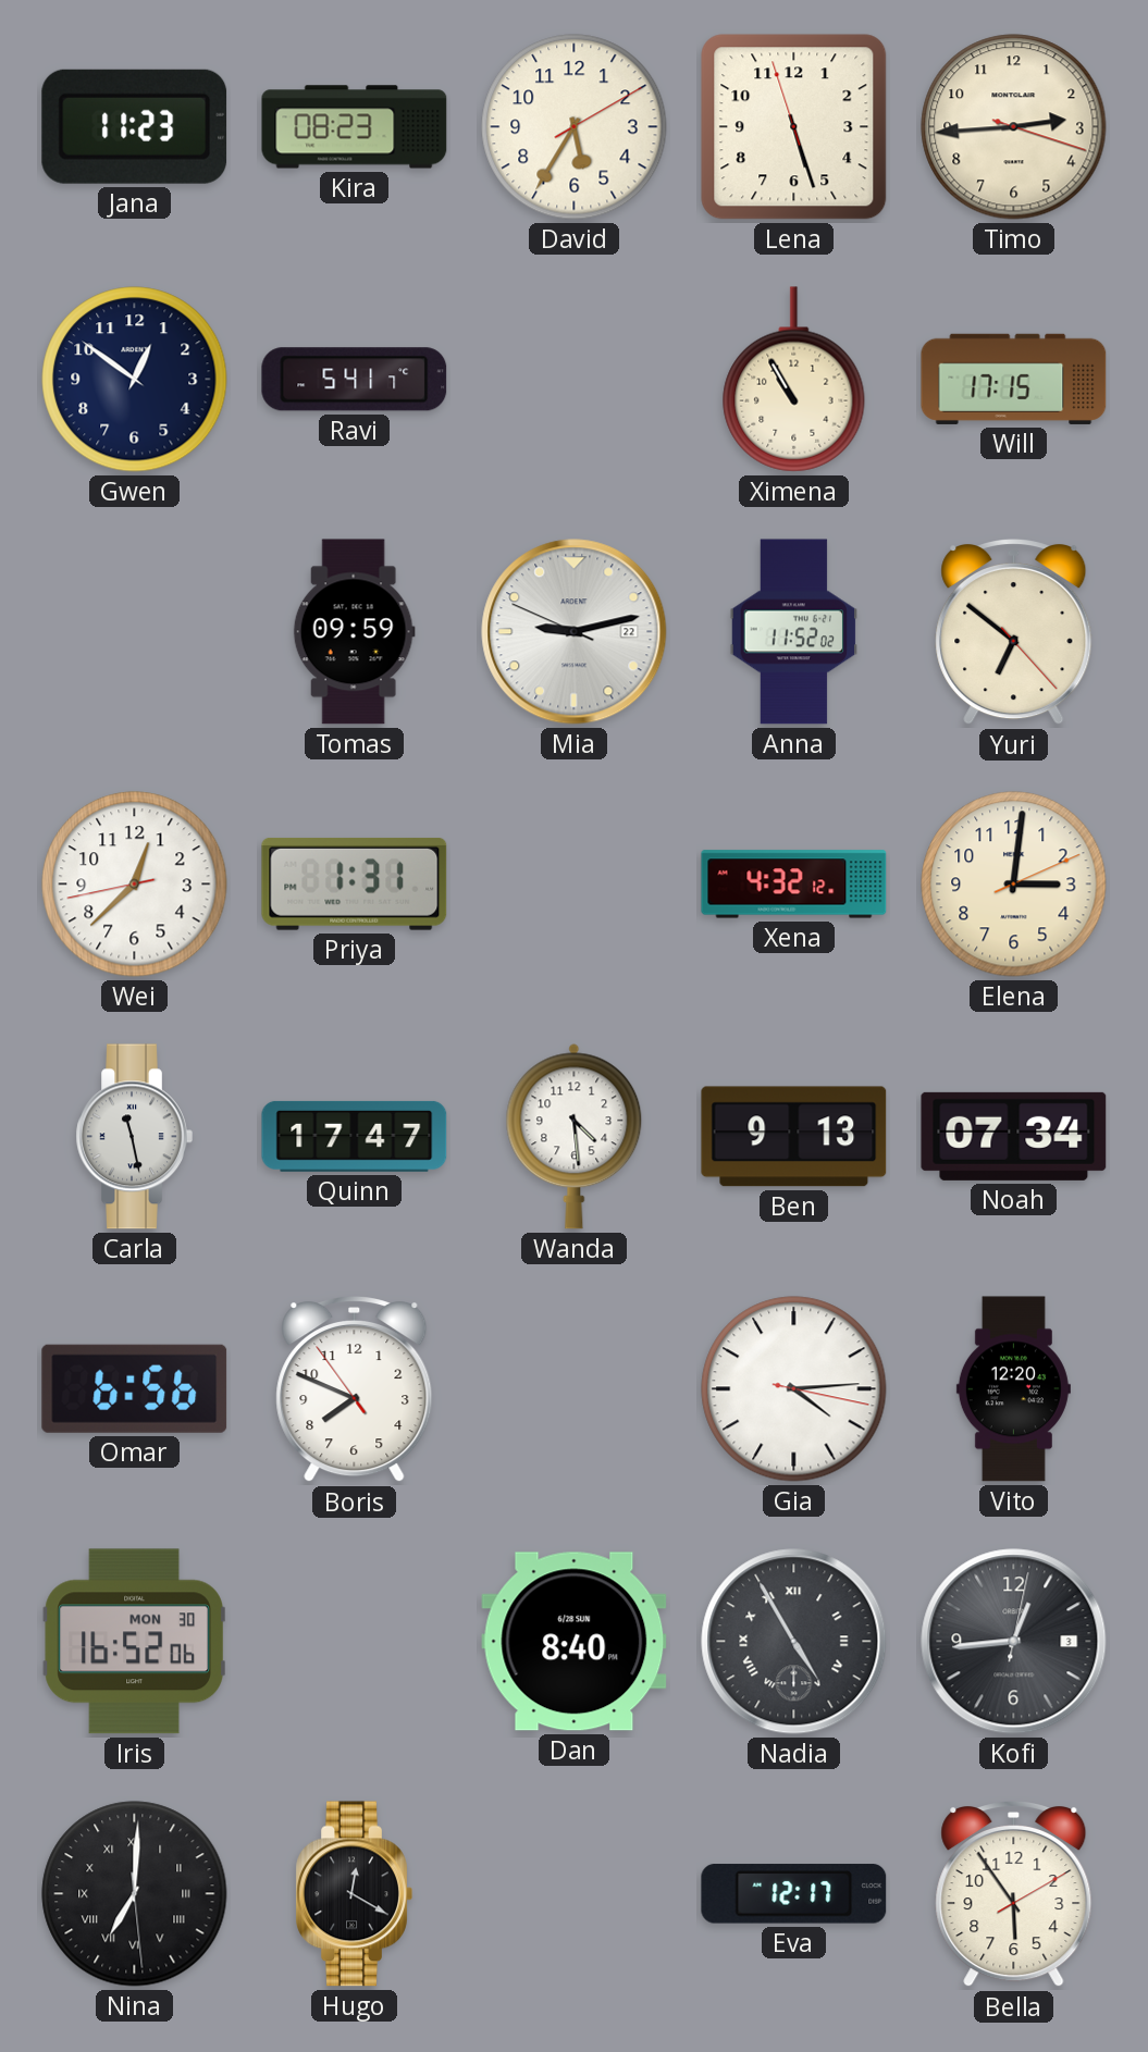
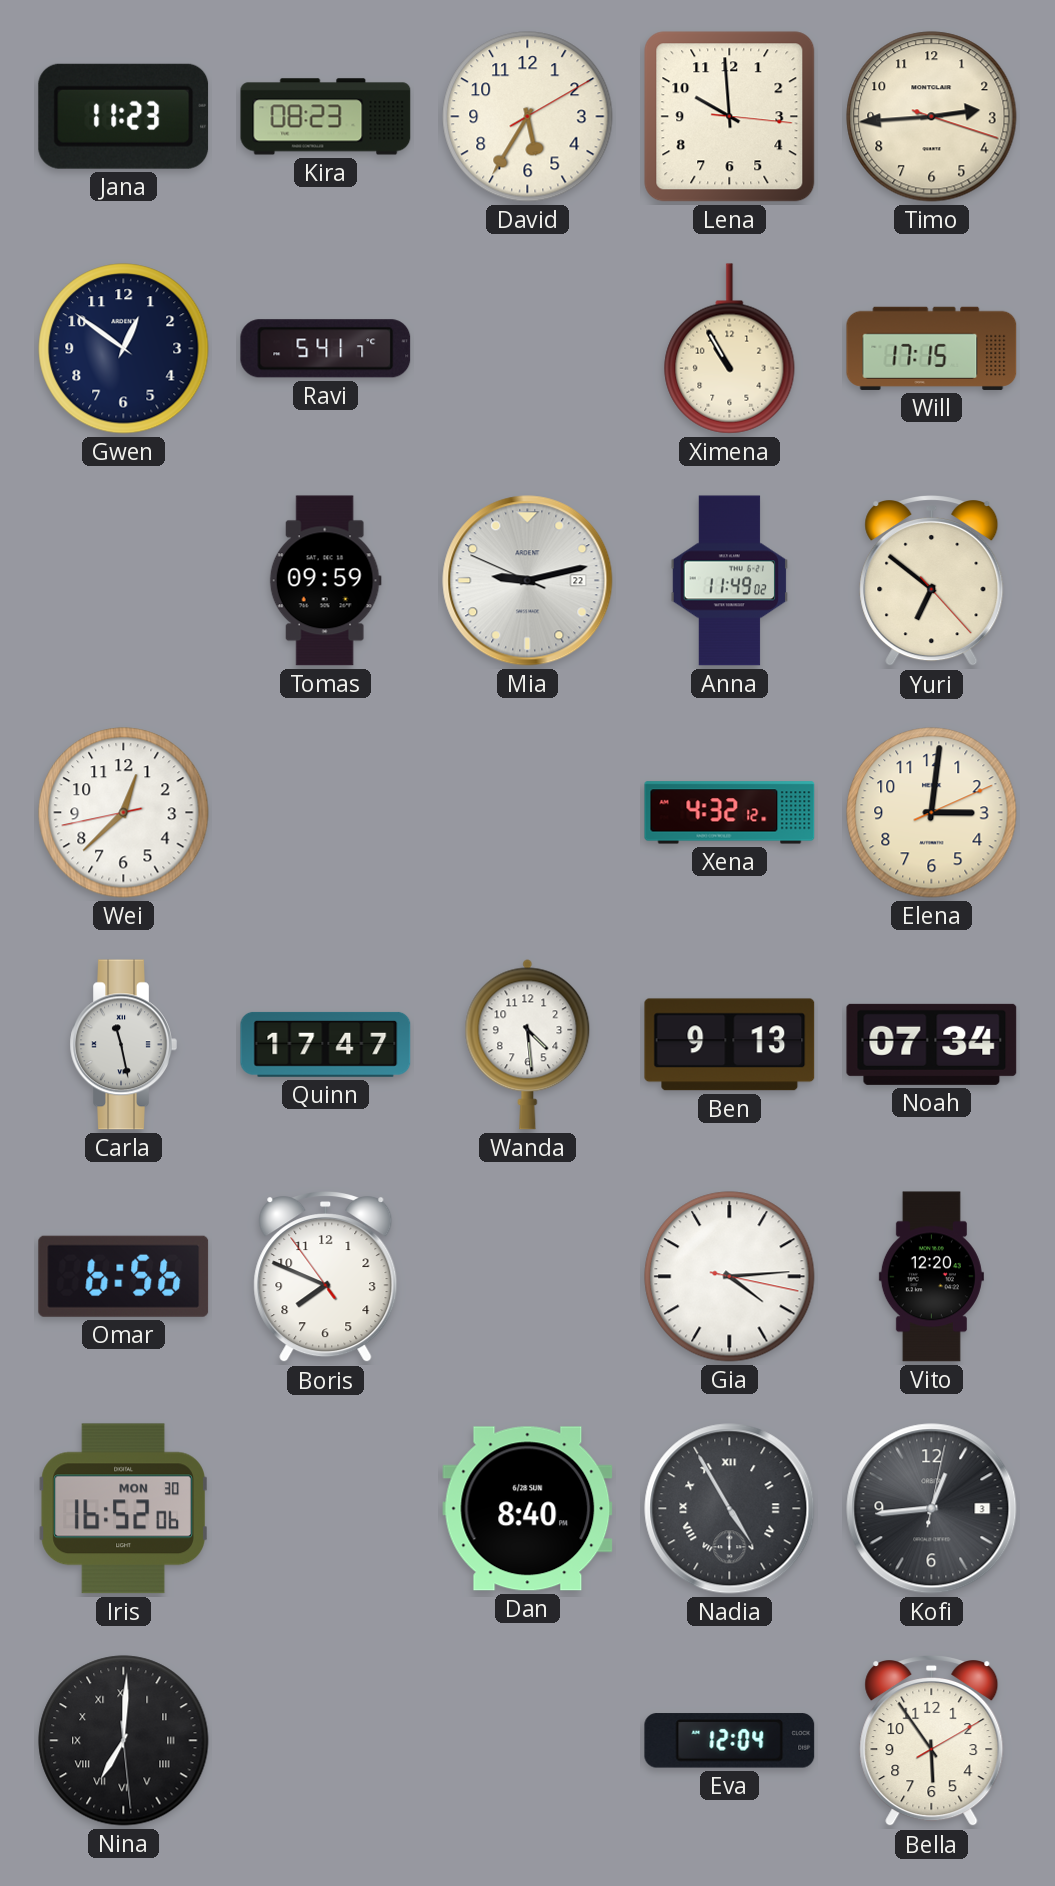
Lena: 5:26 -> 9:59 (730, 117)
Anna: 11:52 -> 11:49 (730, 581)
Priya: 1:31 -> none (355, 883)
Hugo: 12:20 -> none (354, 1894)
Eva: 12:17 -> 12:04 (730, 1741)
